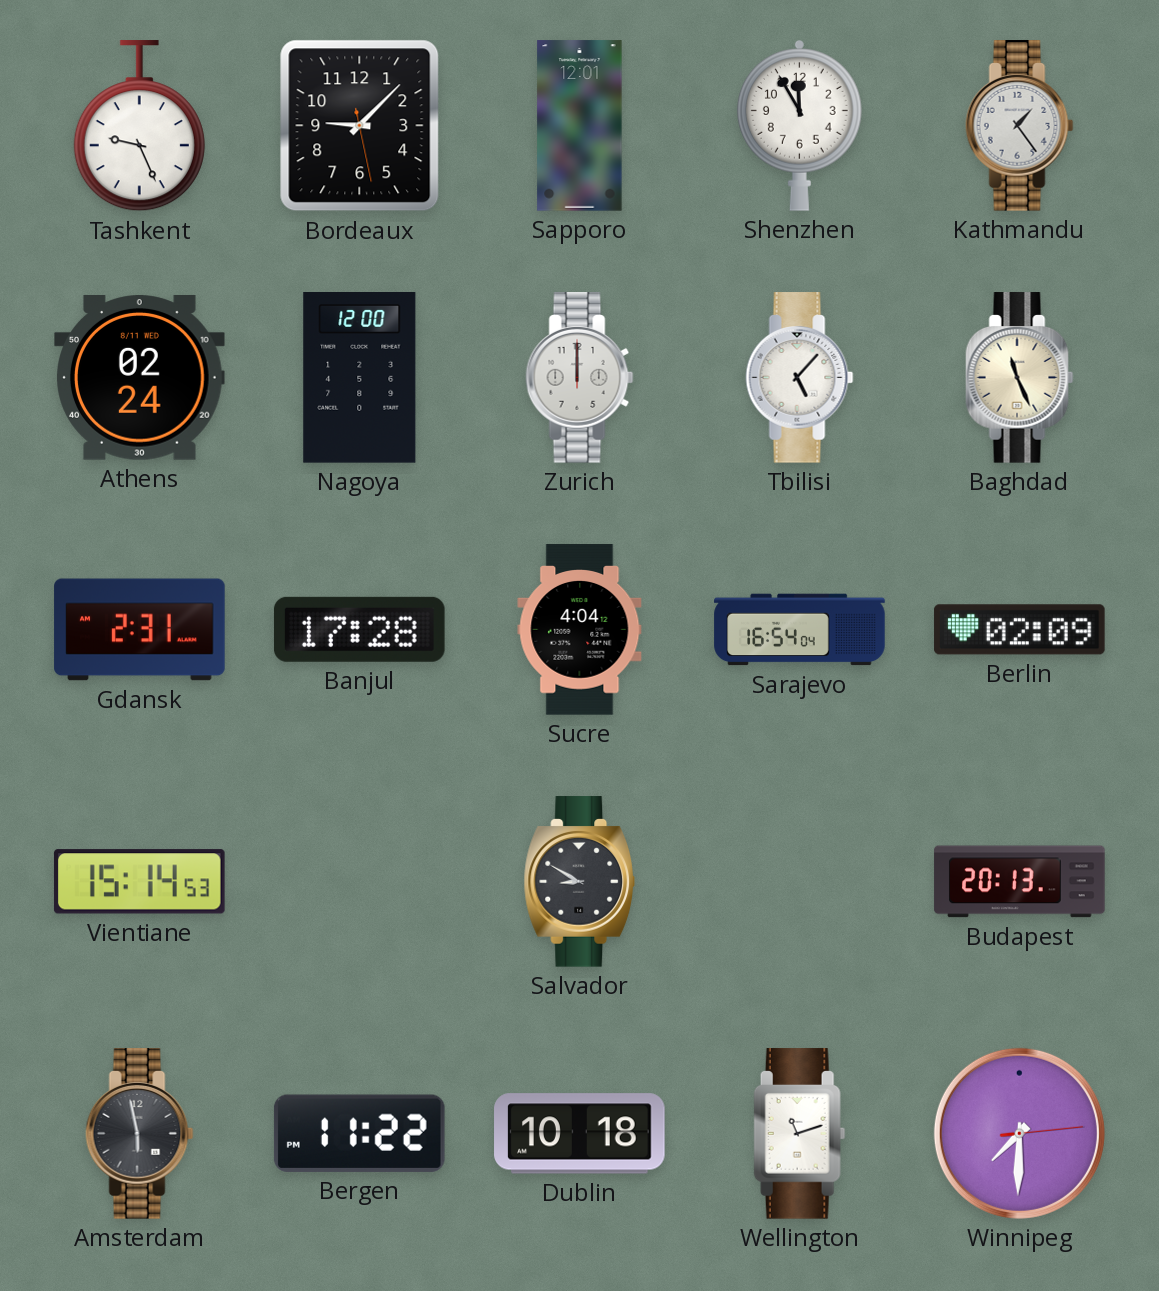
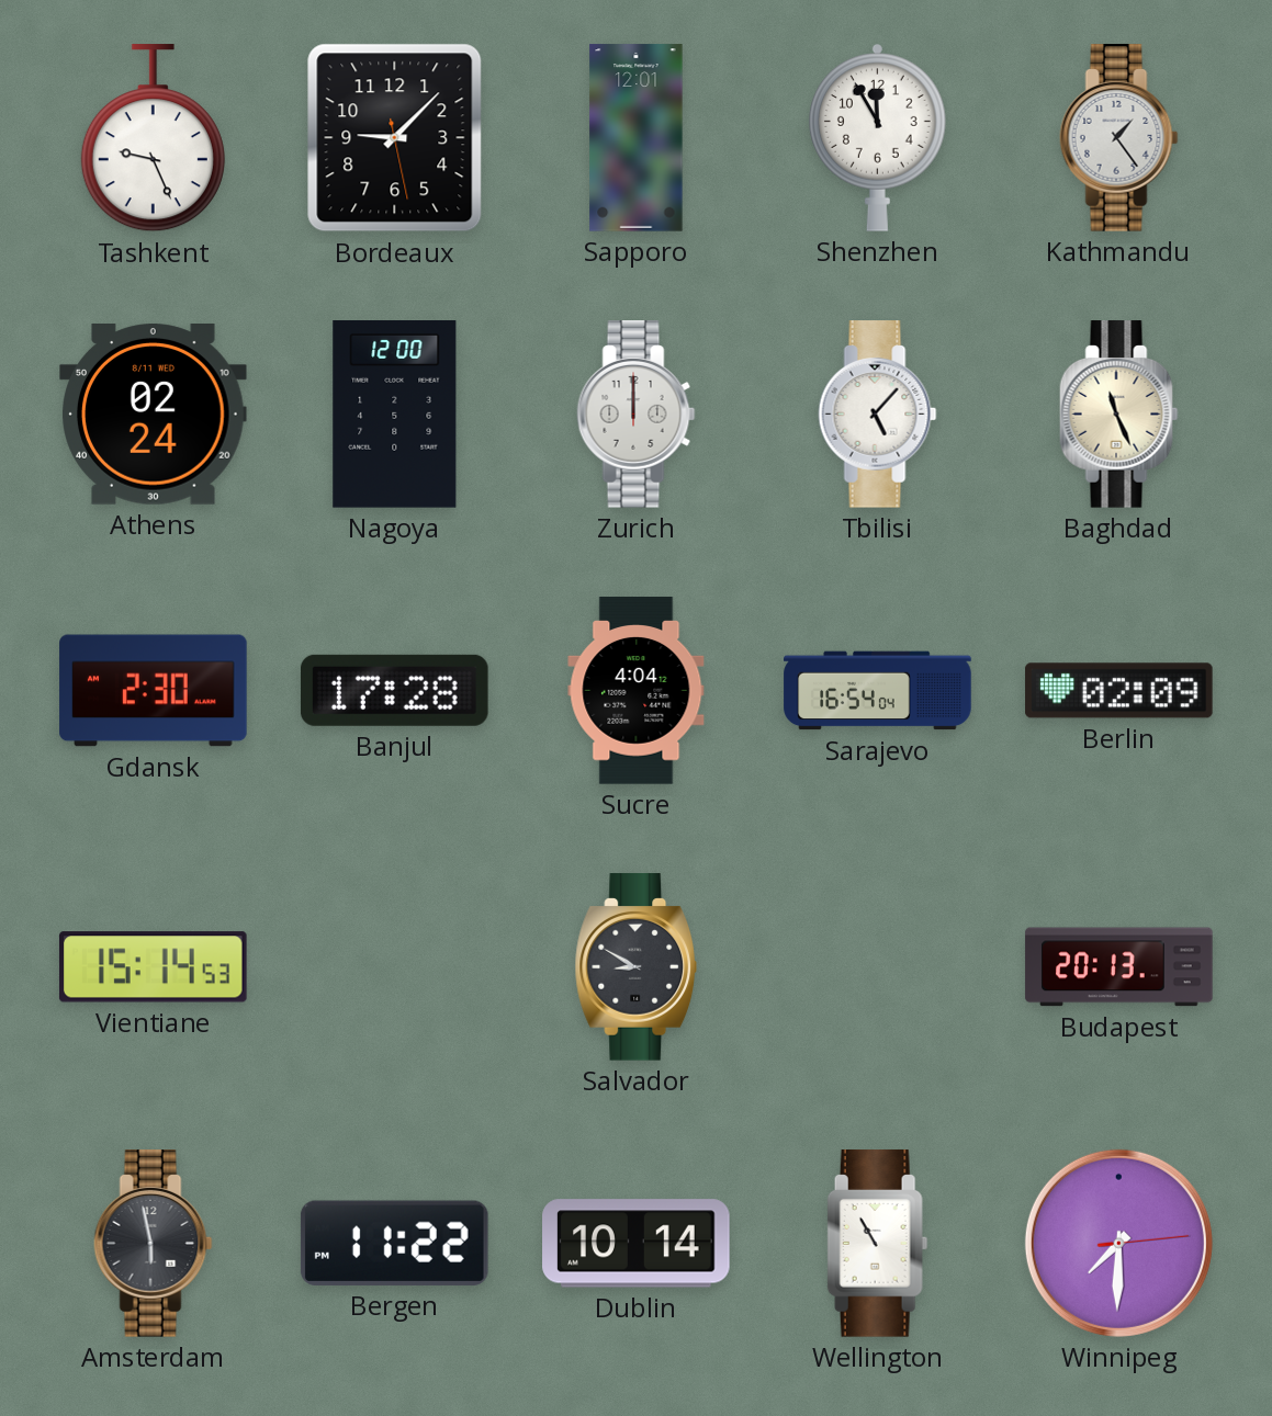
Gdansk: 2:31 -> 2:30 (154, 691)
Dublin: 10:18 -> 10:14 (637, 1244)
Wellington: 11:12 -> 10:55 (878, 1244)
